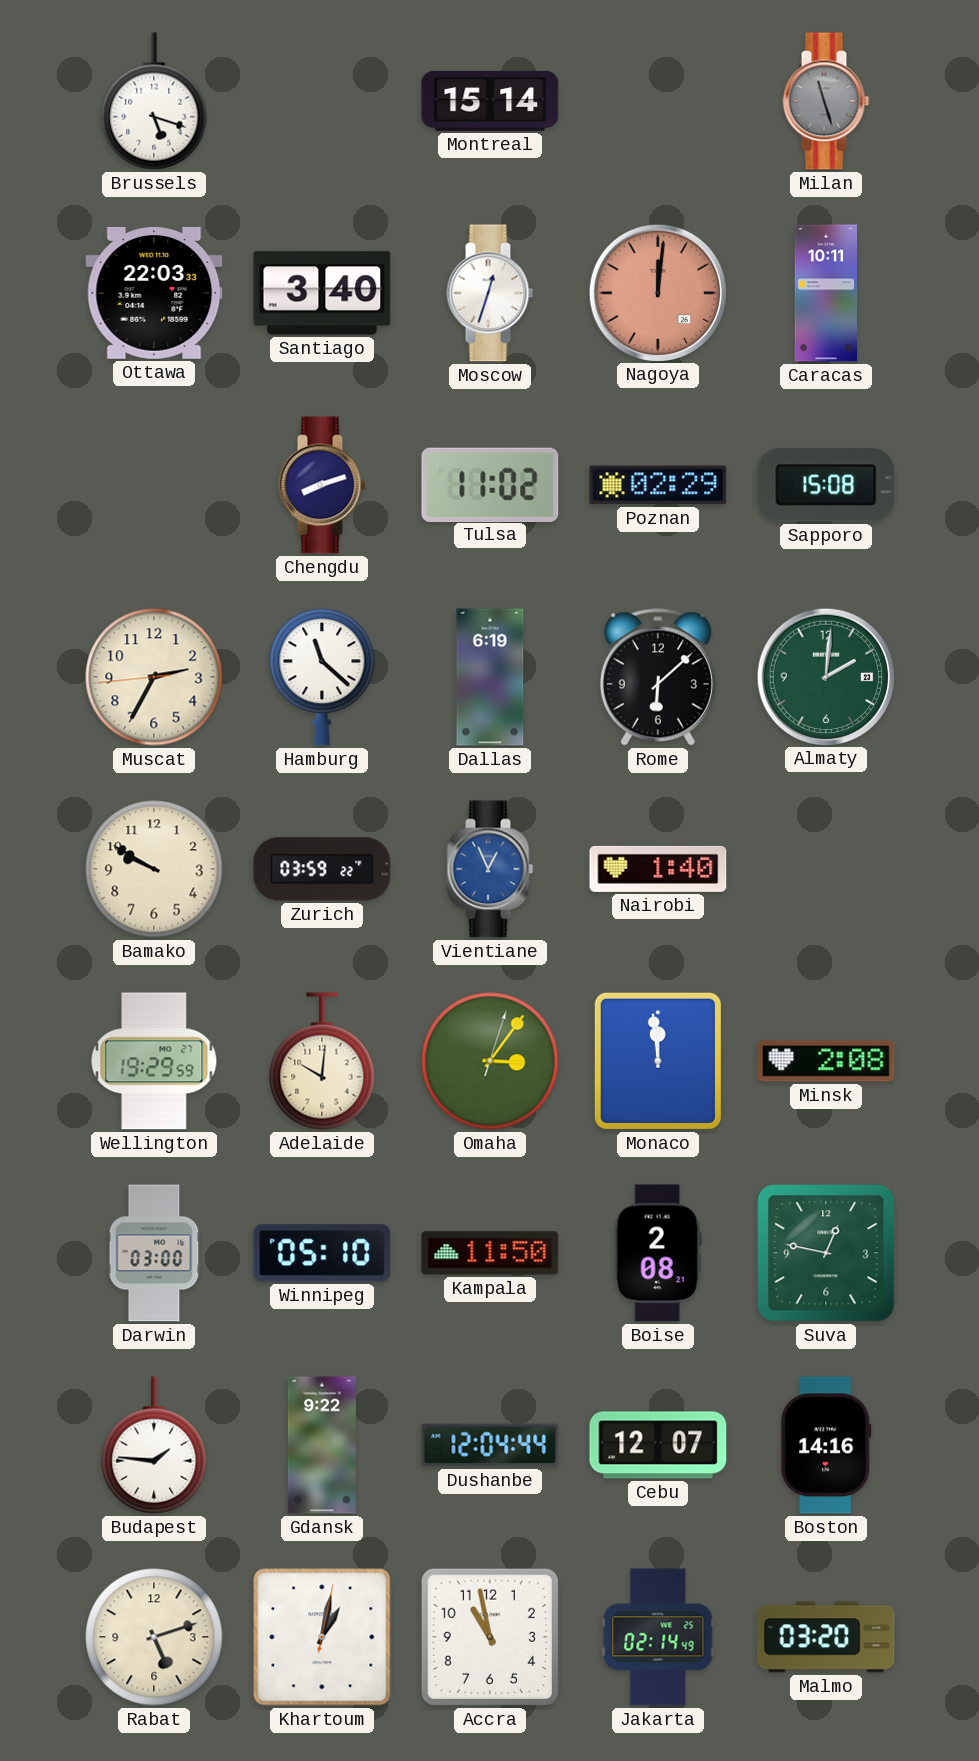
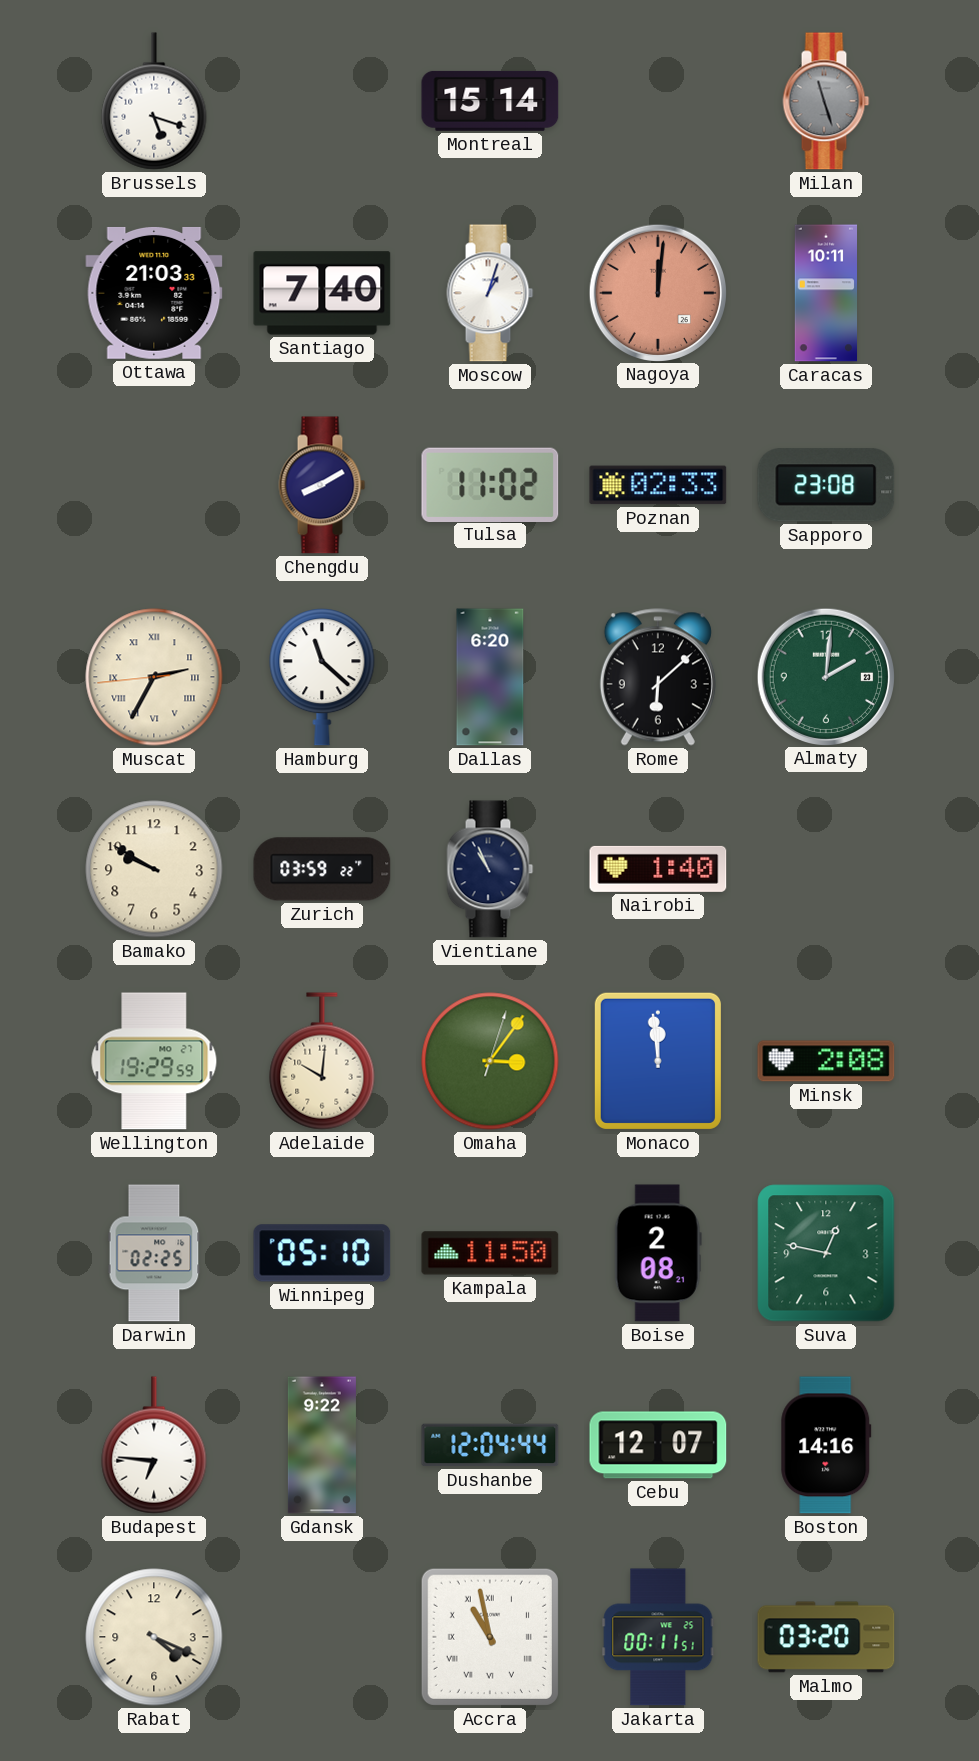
Ottawa: 22:03 -> 21:03 (154, 293)
Santiago: 3:40 -> 7:40 (322, 293)
Moscow: 12:33 -> 1:03 (490, 293)
Chengdu: 8:12 -> 8:10 (322, 485)
Poznan: 02:29 -> 02:33 (658, 485)
Sapporo: 15:08 -> 23:08 (826, 485)
Muscat numerals: Arabic -> Roman (154, 677)
Dallas: 6:19 -> 6:20 (490, 677)
Vientiane: 12:56 -> 10:56 (490, 869)
Vientiane dial: blue -> navy (490, 869)
Darwin: 03:00 -> 02:25 (154, 1253)
Budapest: 1:46 -> 6:46 (154, 1445)
Rabat: 5:12 -> 4:19 (154, 1637)
Khartoum: 1:02 -> none (322, 1637)
Accra numerals: Arabic -> Roman (490, 1637)
Jakarta: 02:14 -> 00:11 (658, 1637)
